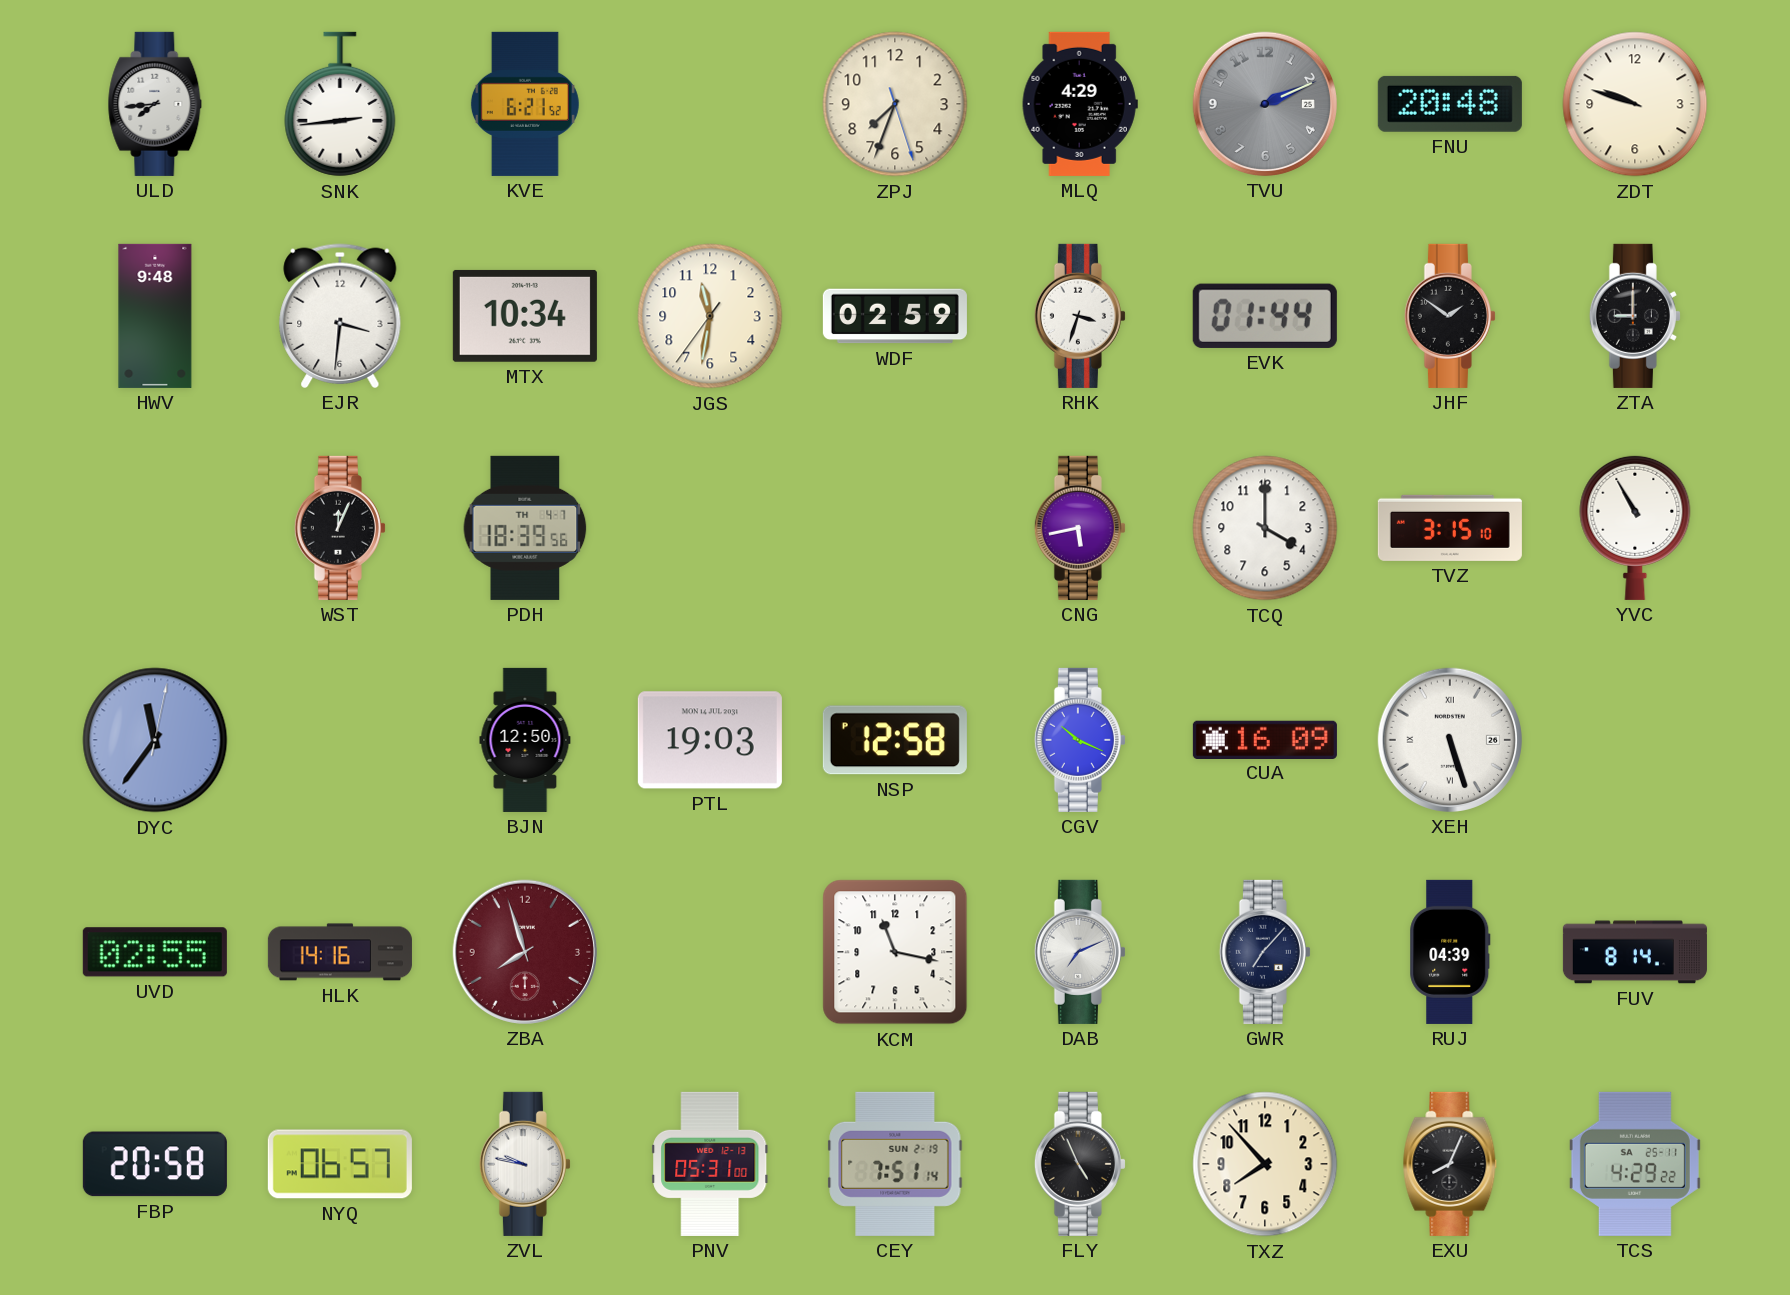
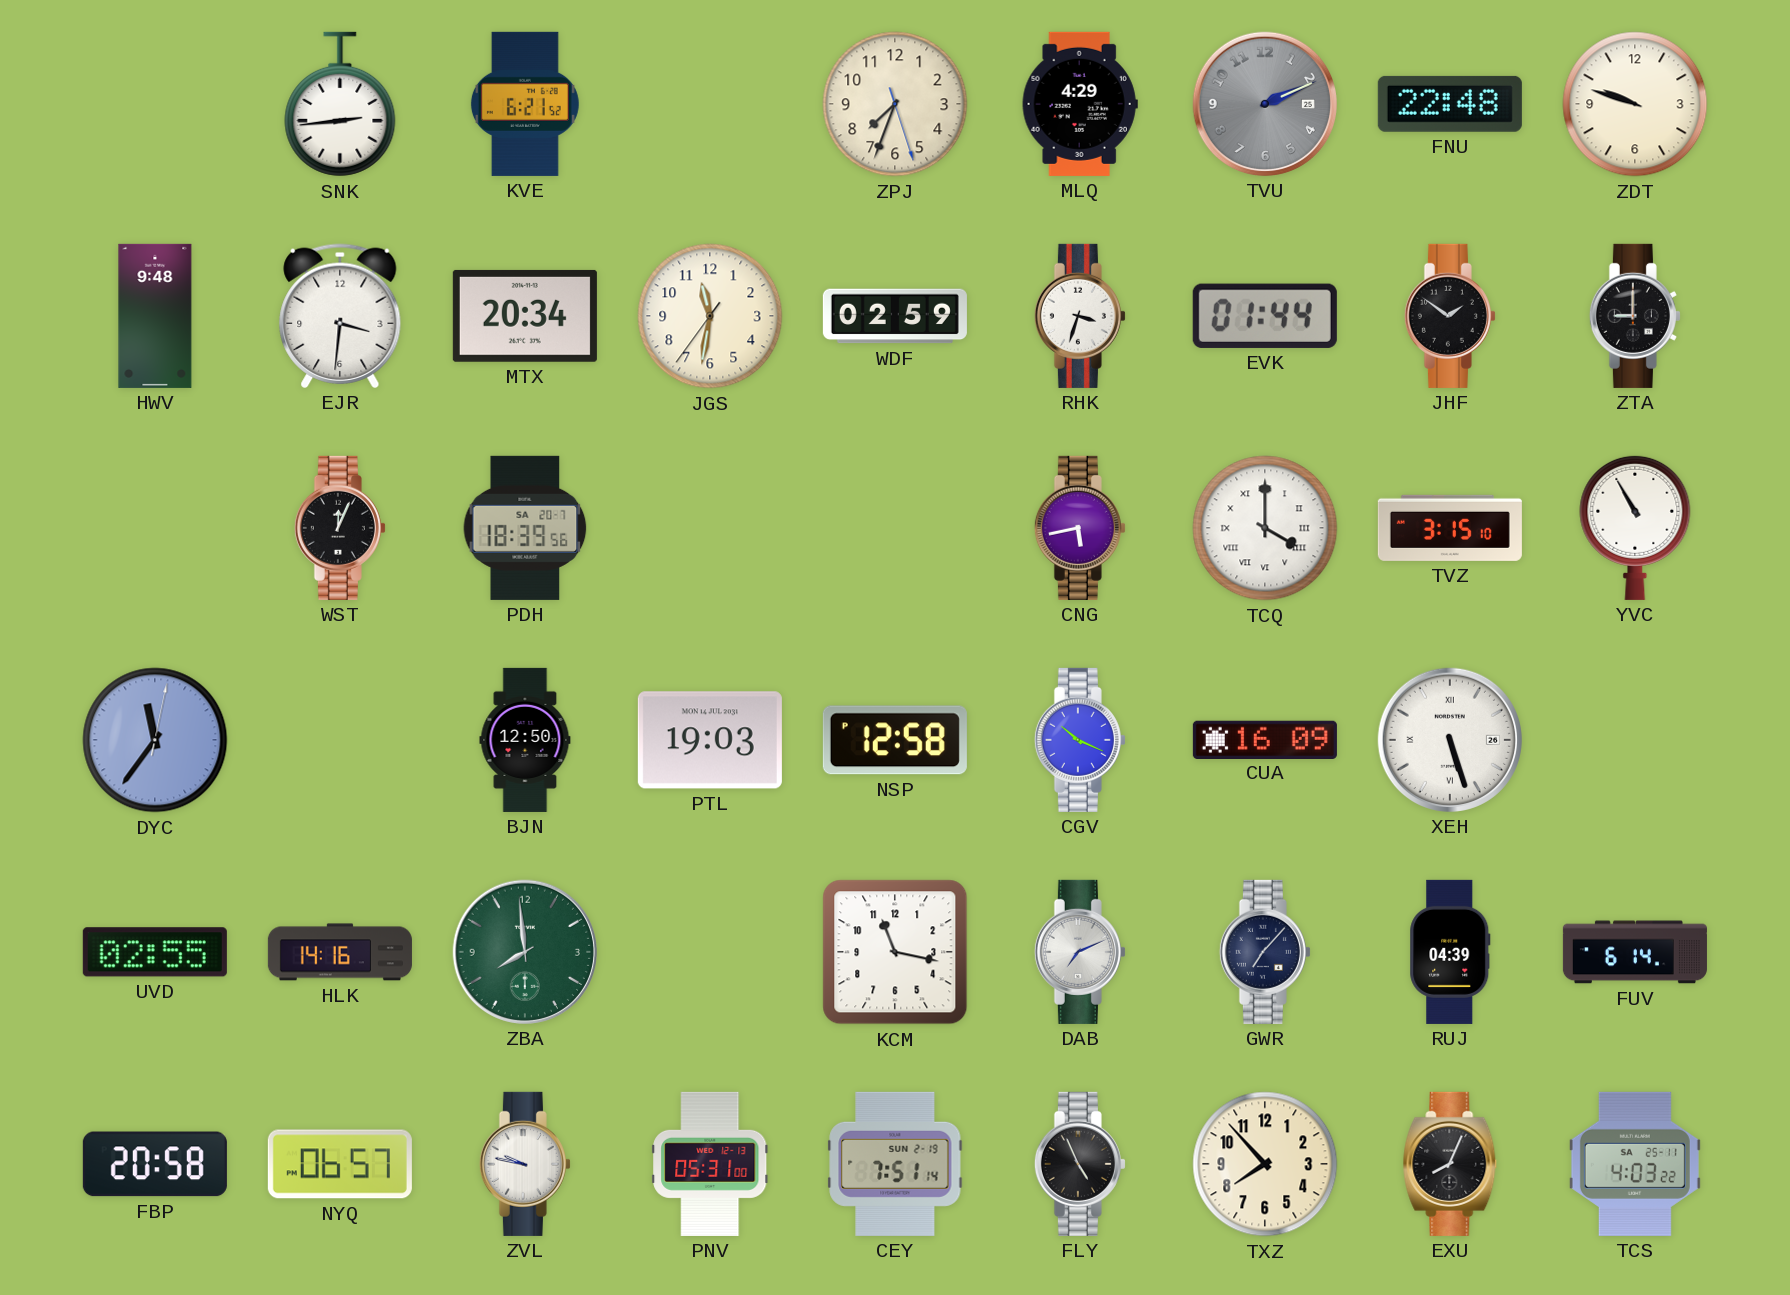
ULD: 7:44 -> none (155, 104)
FNU: 20:48 -> 22:48 (1450, 104)
MTX: 10:34 -> 20:34 (525, 316)
PDH date: TH 4-7 -> SA 20-7 (525, 528)
TCQ numerals: Arabic -> Roman (1265, 528)
ZBA: 7:57 -> 7:59 (525, 952)
ZBA dial: burgundy -> green (525, 952)
FUV: 8:14 -> 6:14 (1635, 952)
TCS: 4:29 -> 4:03 (1635, 1164)
